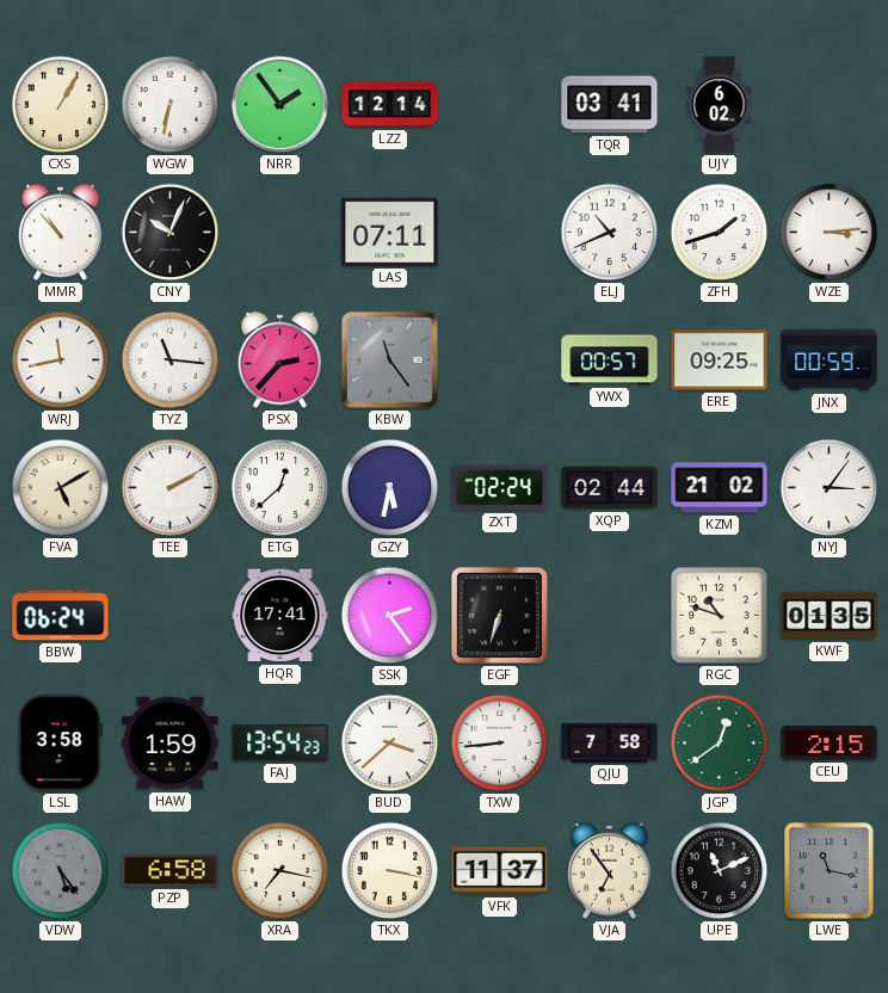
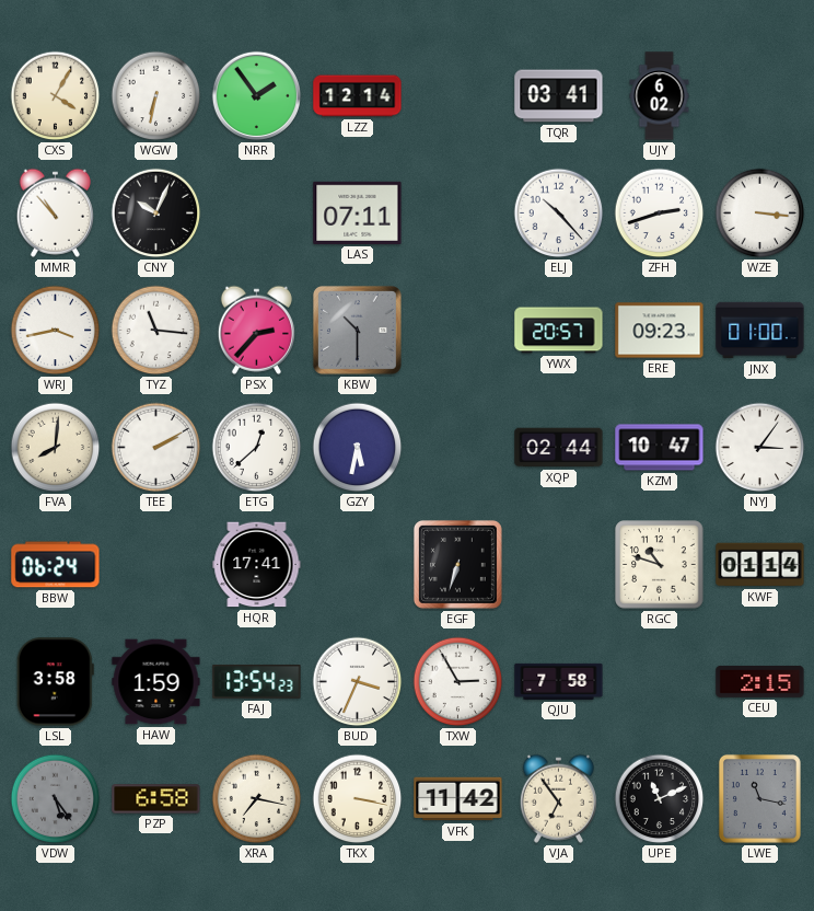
CXS: 1:05 -> 4:05 (56, 96)
ELJ: 10:41 -> 10:23 (559, 214)
ZFH: 1:42 -> 2:42 (660, 214)
WZE: 3:14 -> 3:16 (760, 214)
WRJ: 11:43 -> 3:43 (56, 331)
KBW: 11:24 -> 10:30 (357, 330)
YWX: 00:57 -> 20:57 (559, 331)
ERE: 09:25 -> 09:23 (660, 331)
JNX: 00:59 -> 01:00 (760, 331)
FVA: 5:10 -> 8:01 (56, 448)
ZXT: 02:24 -> none (500, 488)
KZM: 21:02 -> 10:47 (660, 448)
SSK: 2:24 -> none (390, 616)
KWF: 01:35 -> 01:14 (760, 565)
BUD: 3:38 -> 3:34 (358, 682)
TXW: 8:44 -> 2:55 (458, 682)
JGP: 12:39 -> none (720, 744)
VFK: 11:37 -> 11:42 (458, 799)
